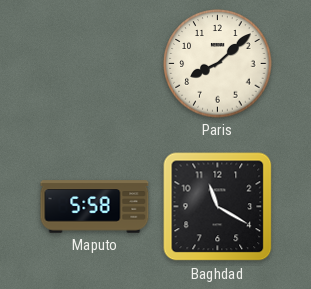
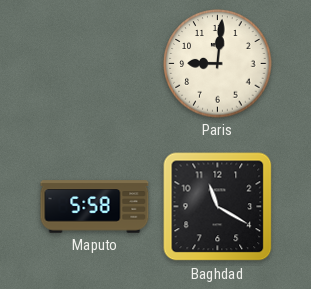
Paris: 8:08 -> 9:01 (218, 64)
